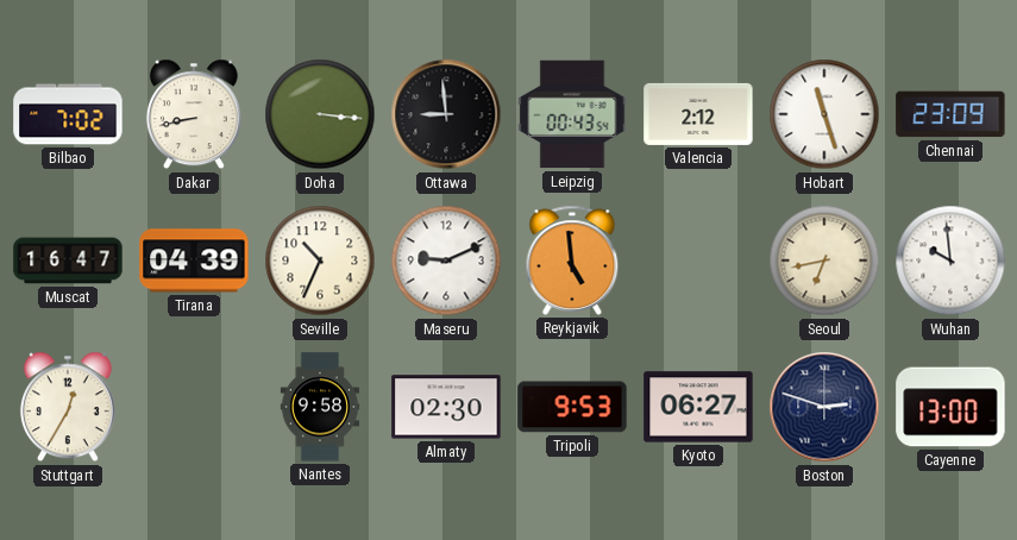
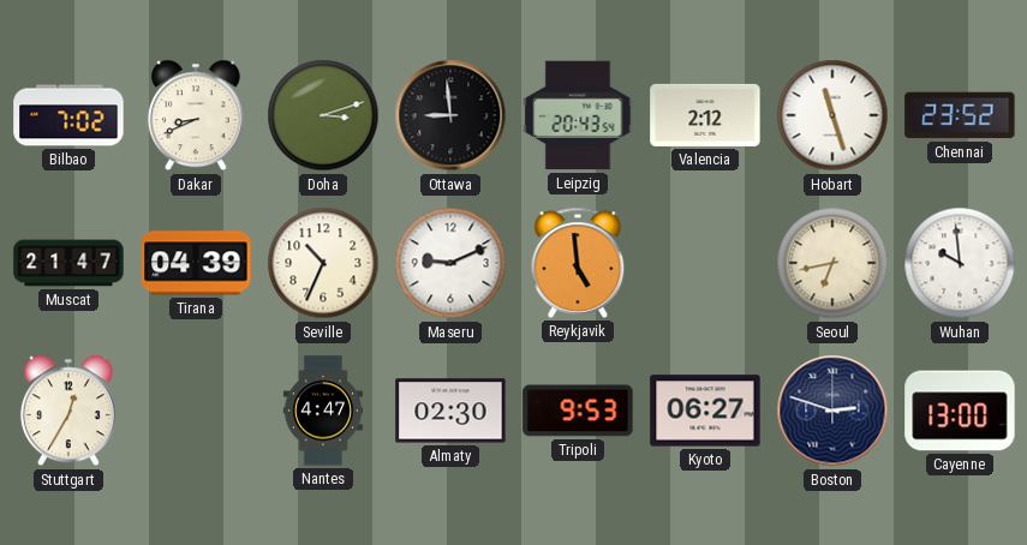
Dakar: 8:43 -> 8:41 (196, 115)
Doha: 3:16 -> 3:12 (323, 115)
Leipzig: 00:43 -> 20:43 (578, 115)
Chennai: 23:09 -> 23:52 (960, 115)
Muscat: 16:47 -> 21:47 (68, 263)
Nantes: 9:58 -> 4:47 (323, 411)
